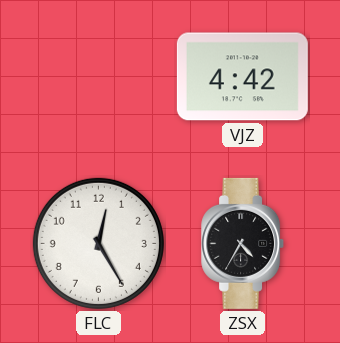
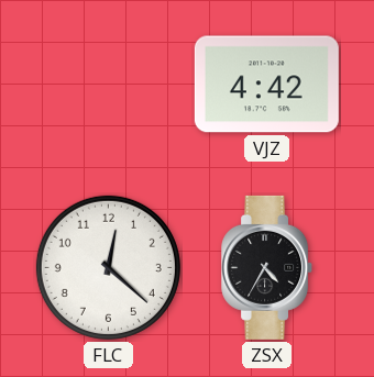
FLC: 12:25 -> 12:22 (108, 267)
